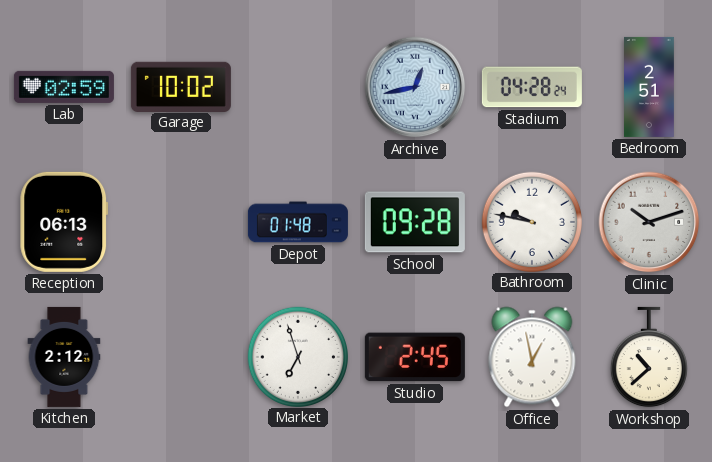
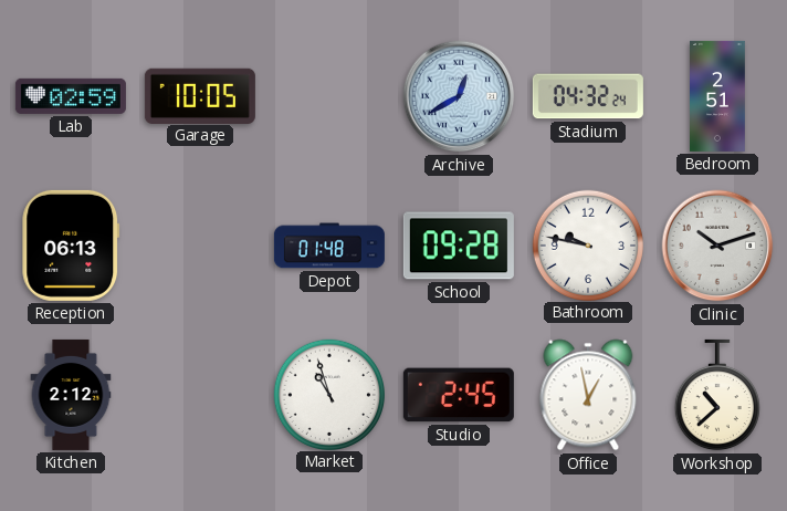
Garage: 10:02 -> 10:05 (200, 95)
Archive: 12:43 -> 12:40 (459, 96)
Stadium: 04:28 -> 04:32 (588, 96)
Market: 6:57 -> 10:57 (328, 394)
